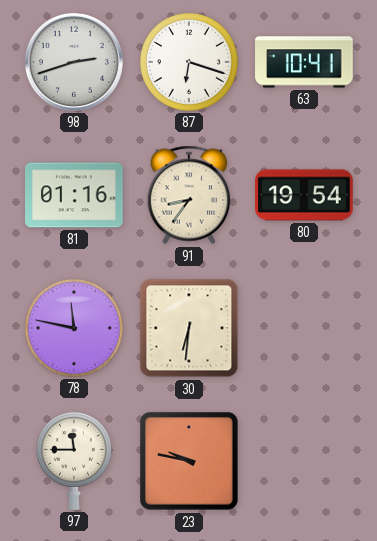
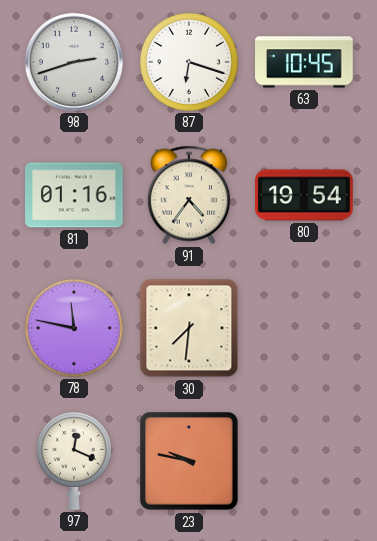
63: 10:41 -> 10:45 (304, 62)
91: 8:36 -> 4:36 (189, 195)
30: 6:31 -> 7:31 (189, 328)
97: 11:45 -> 12:19 (74, 461)
